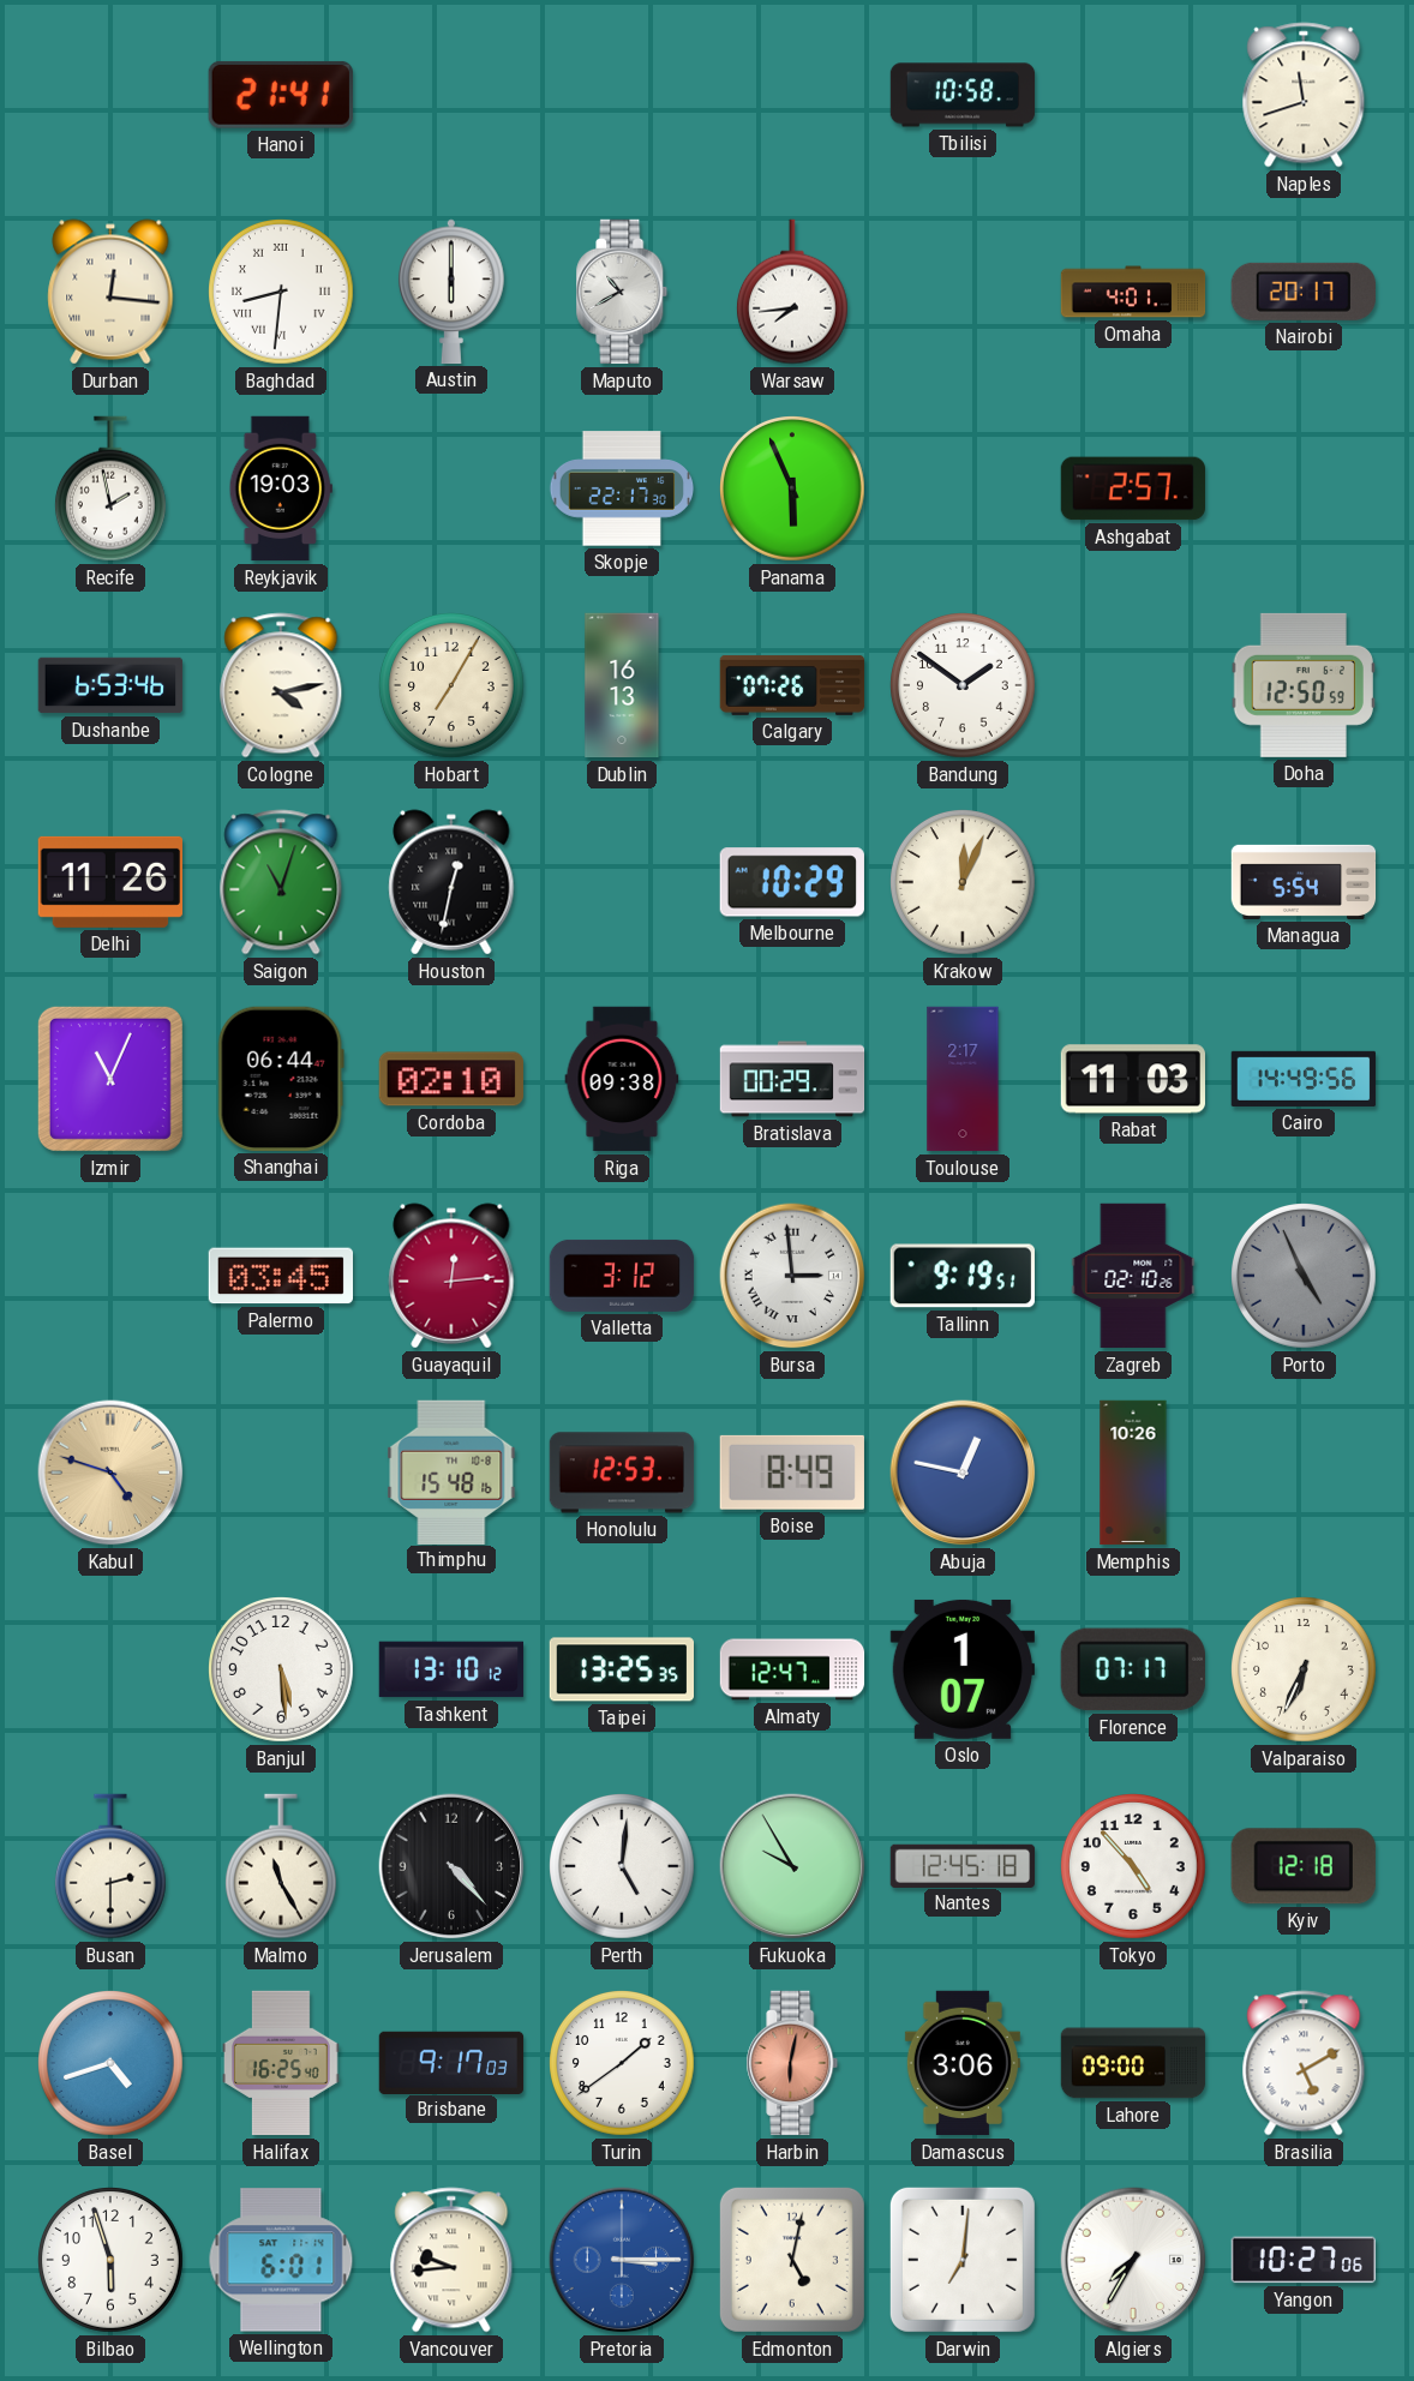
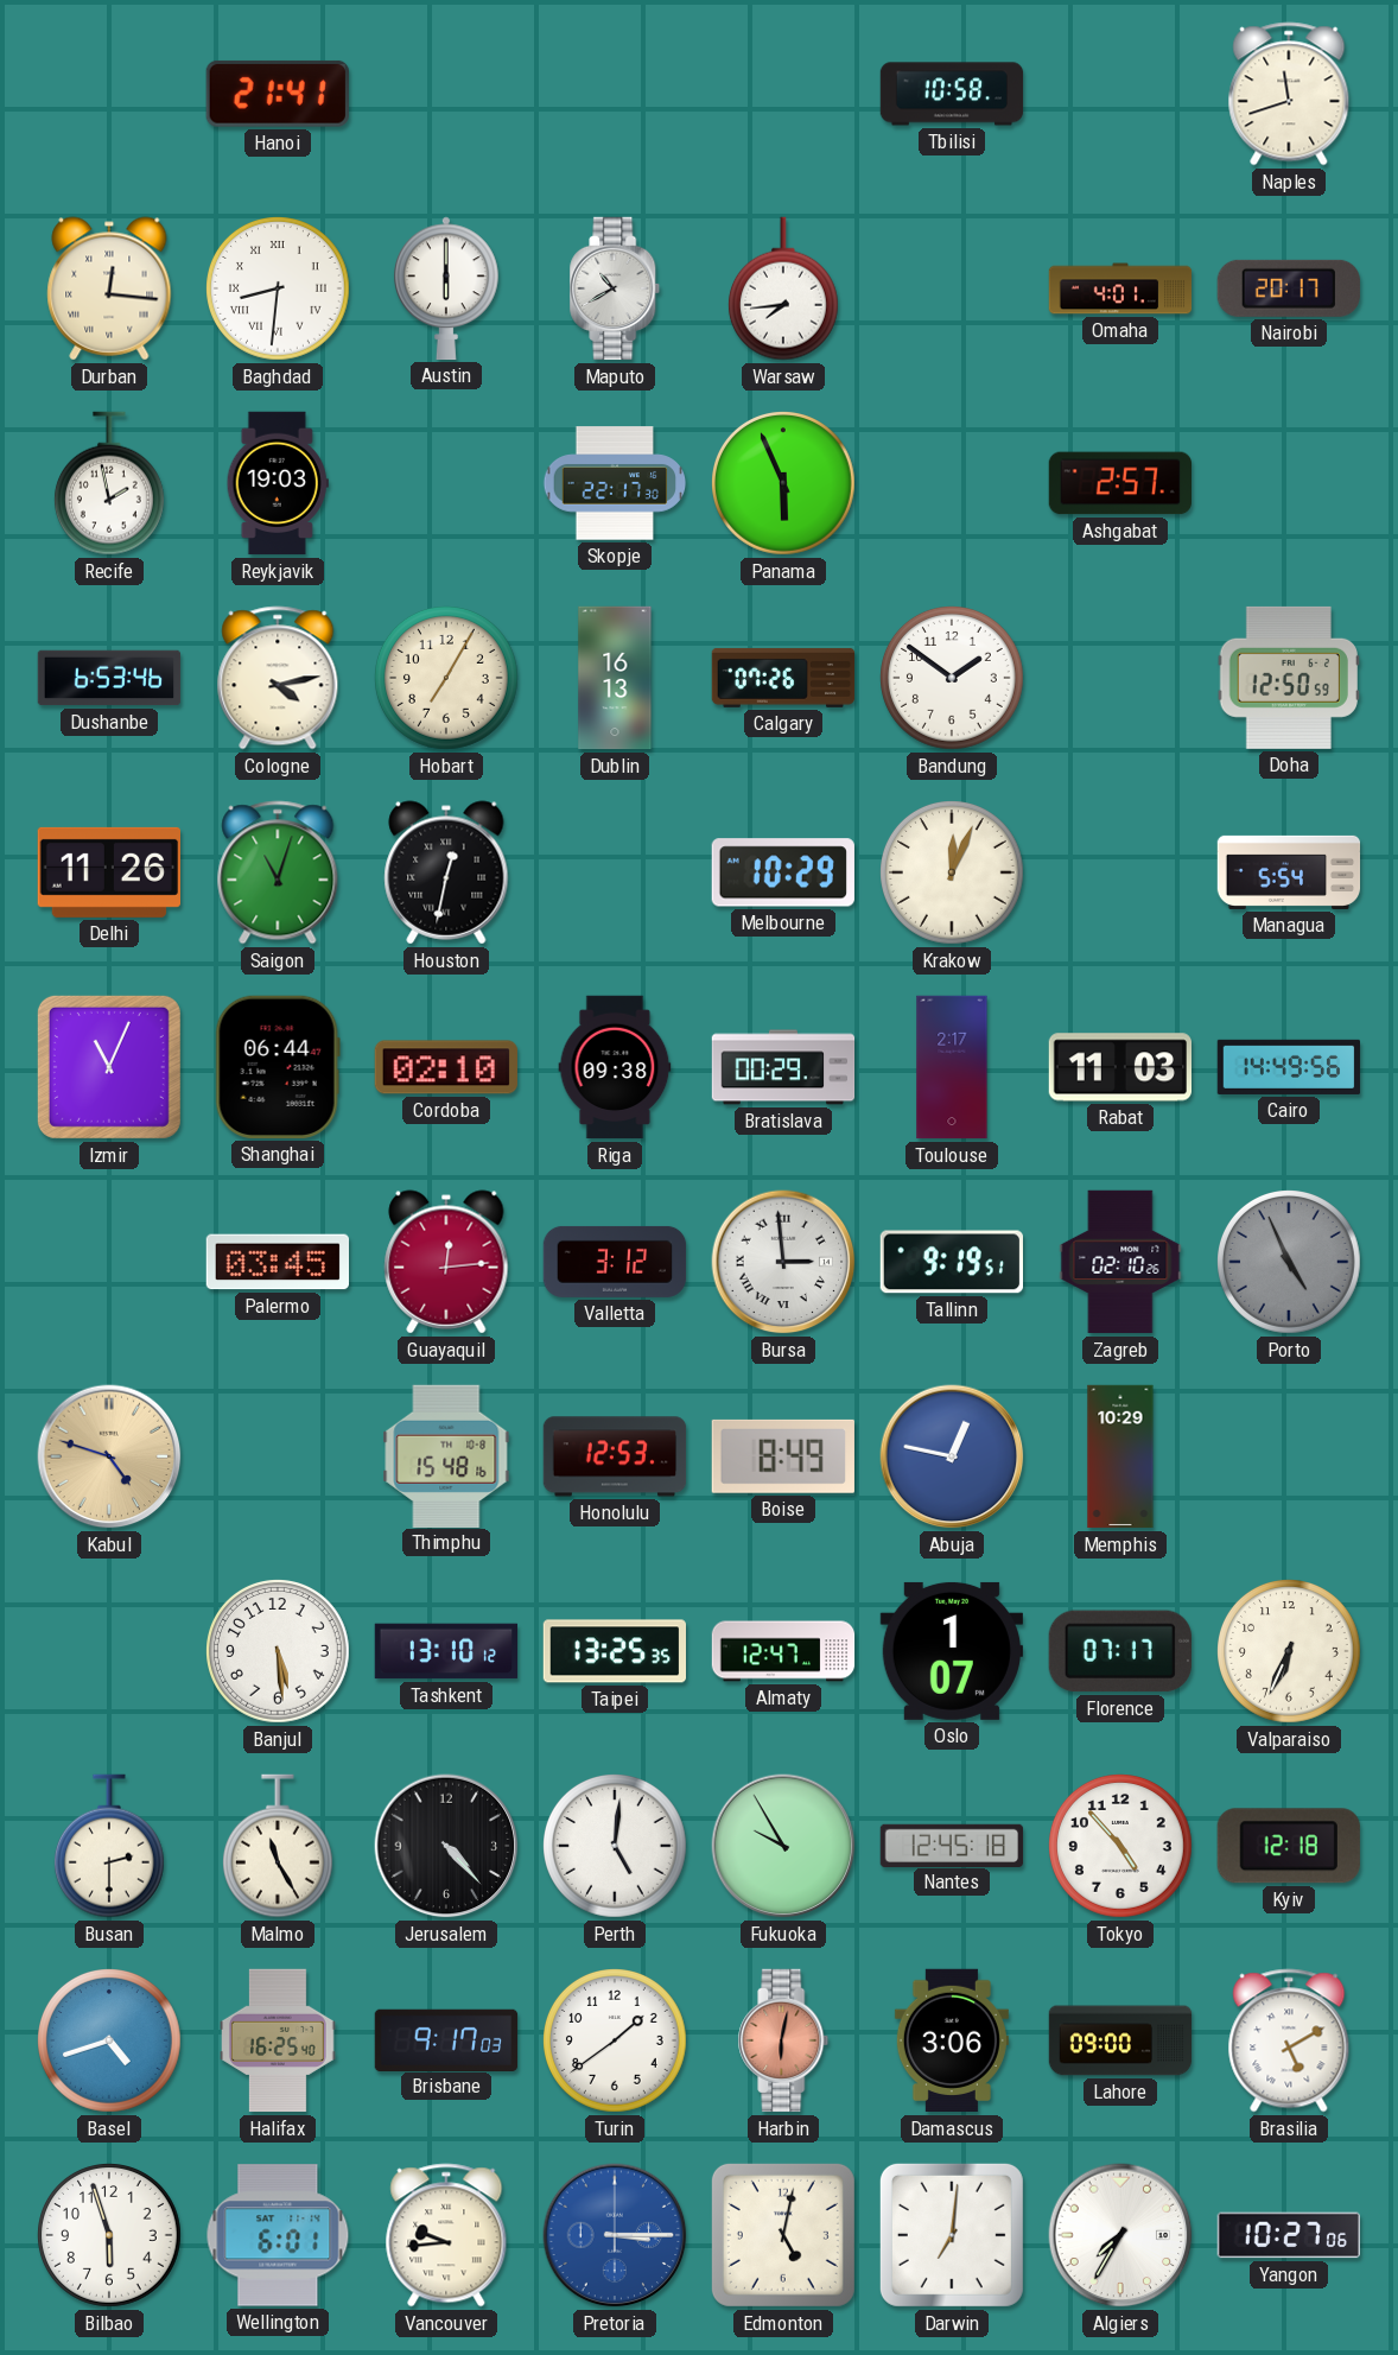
Memphis: 10:26 -> 10:29 (1120, 1456)
